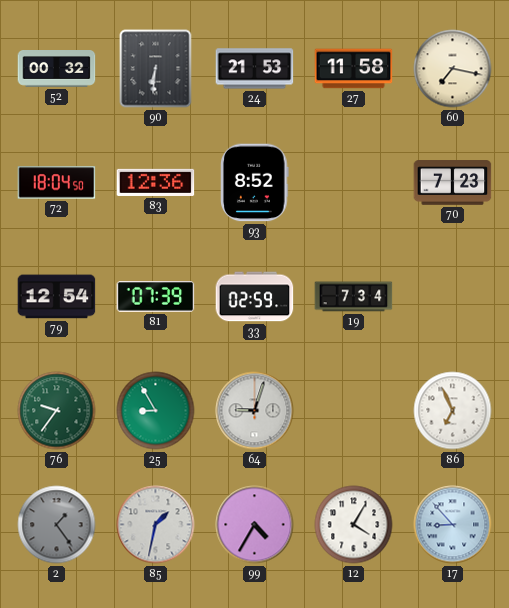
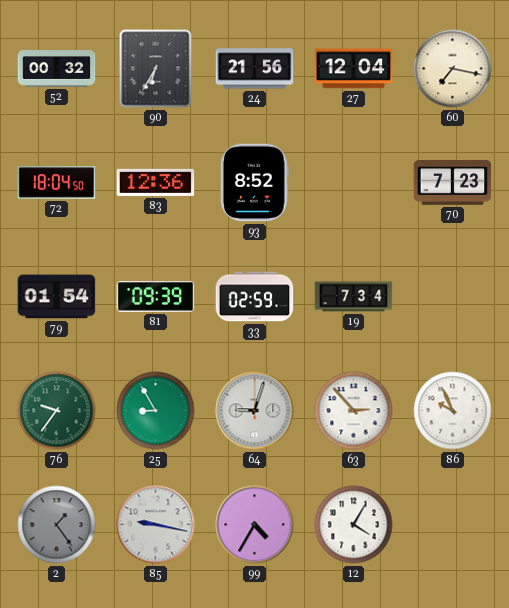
90: 6:31 -> 6:35 (156, 69)
24: 21:53 -> 21:56 (255, 69)
27: 11:58 -> 12:04 (354, 69)
79: 12:54 -> 01:54 (57, 297)
81: 07:39 -> 09:39 (156, 297)
63: none -> 2:53 (354, 411)
86: 6:56 -> 9:56 (453, 411)
85: 1:32 -> 9:17 (156, 525)
17: 8:53 -> none (453, 525)
